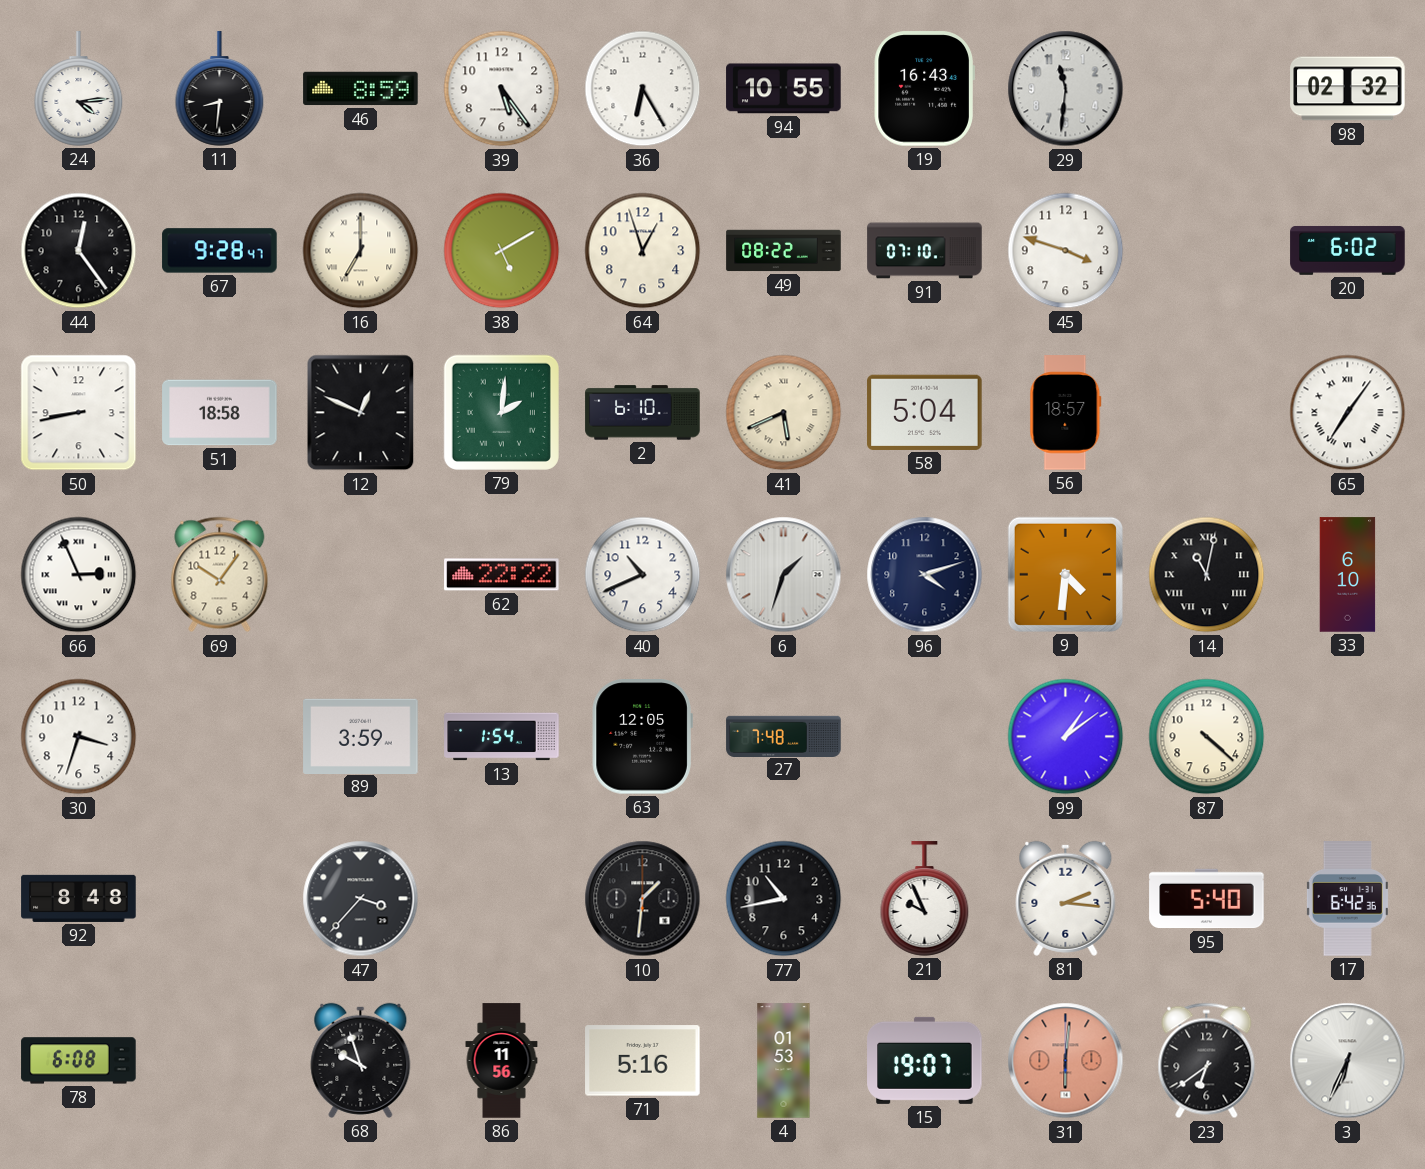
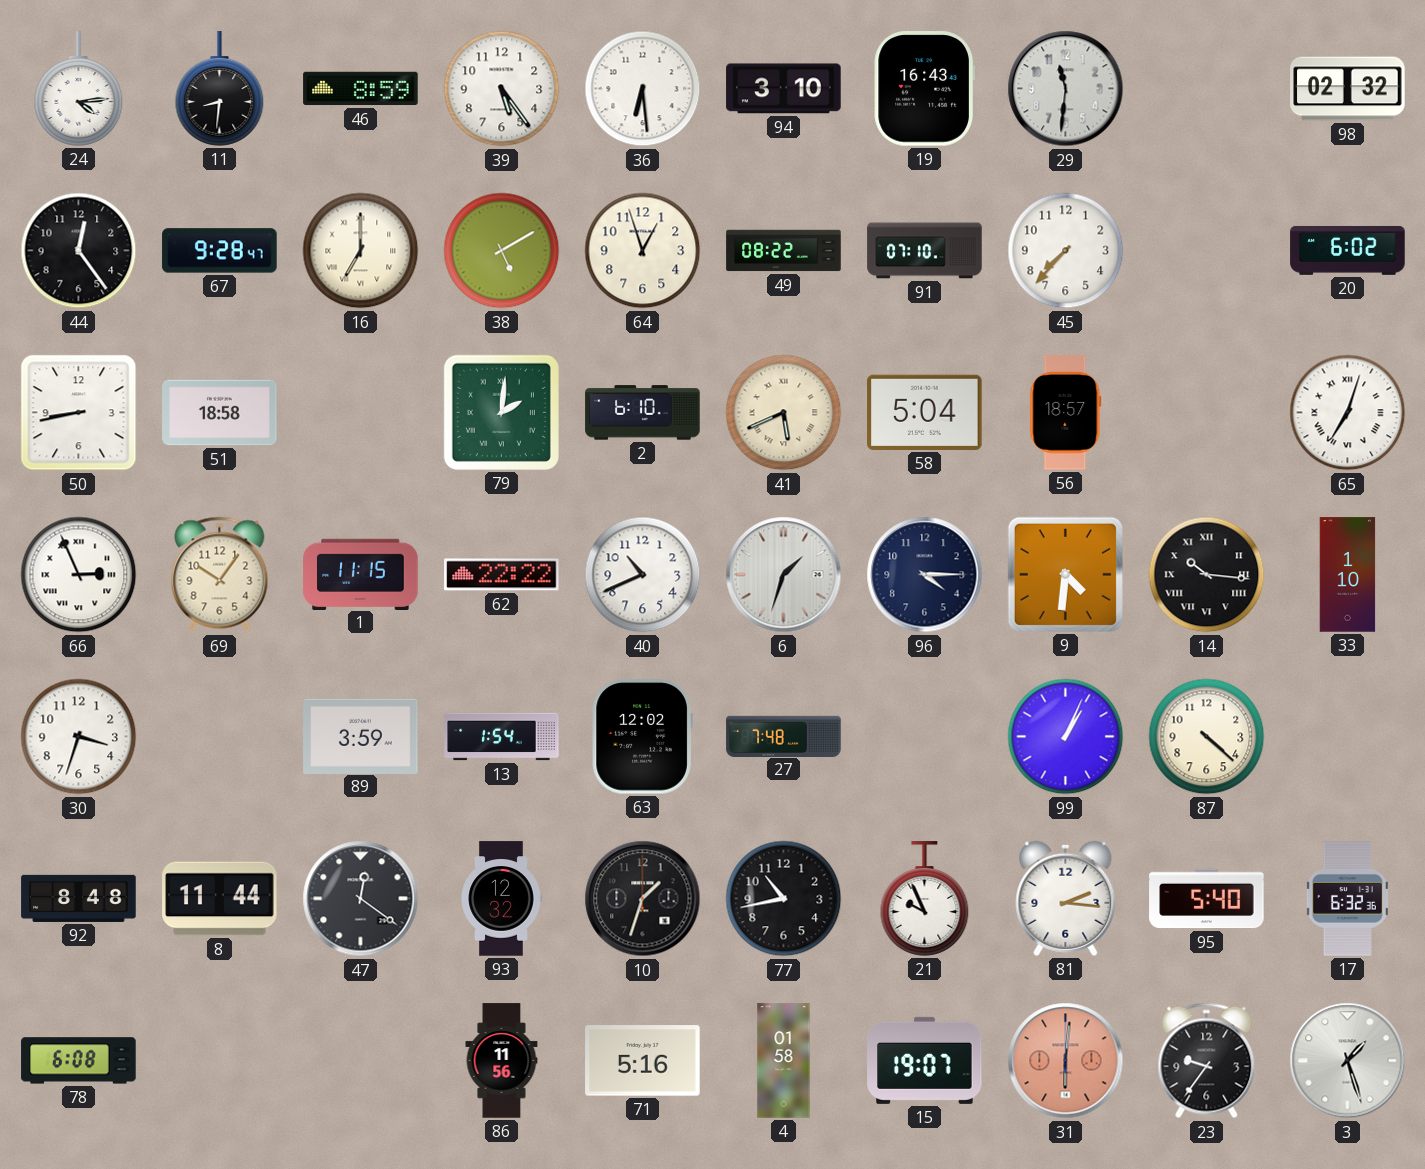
36: 6:25 -> 6:29 (643, 89)
94: 10:55 -> 3:10 (784, 89)
45: 3:48 -> 7:37 (1066, 251)
12: 12:49 -> none (361, 413)
65: 7:06 -> 7:03 (1348, 413)
1: none -> 11:15 (361, 574)
96: 4:12 -> 4:15 (925, 575)
14: 11:02 -> 10:16 (1207, 575)
33: 6:10 -> 1:10 (1348, 575)
63: 12:05 -> 12:02 (642, 737)
99: 1:09 -> 1:04 (1066, 737)
8: none -> 11:44 (220, 899)
47: 3:37 -> 12:21 (361, 899)
93: none -> 12:32 (501, 899)
10: 1:31 -> 1:33 (643, 899)
17: 6:42 -> 6:32 (1347, 899)
68: 9:57 -> none (361, 1060)
4: 01:53 -> 01:58 (784, 1061)
23: 6:39 -> 9:36 (1207, 1061)
3: 6:34 -> 1:27 (1348, 1061)
